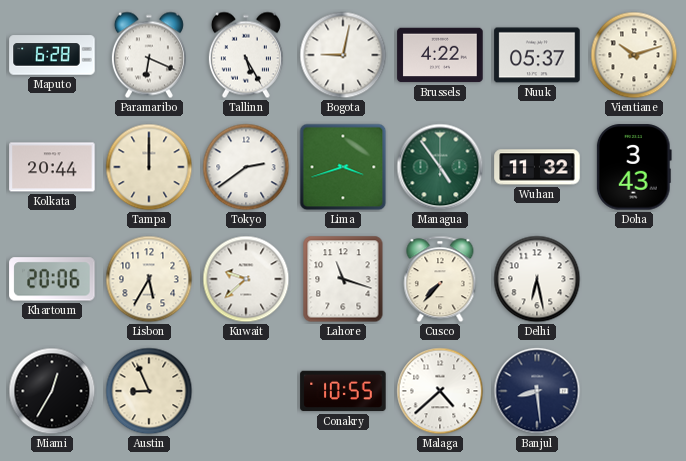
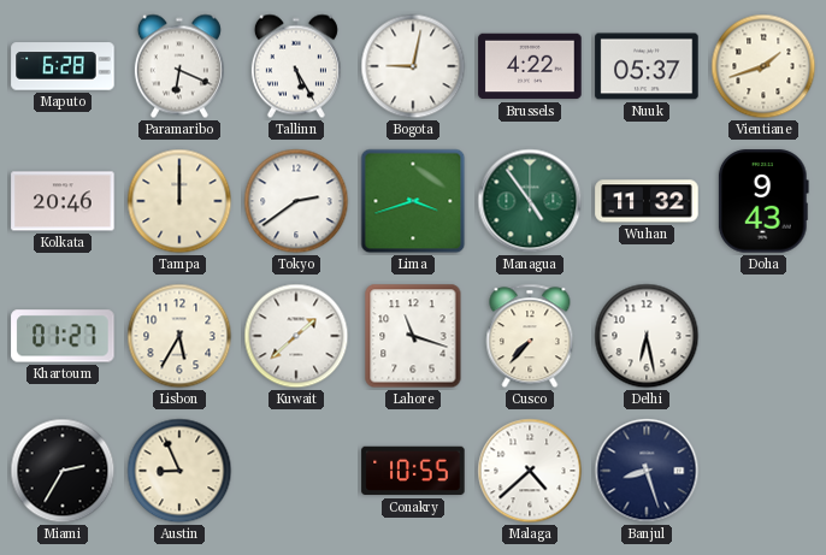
Vientiane: 10:12 -> 1:42 (763, 66)
Kolkata: 20:44 -> 20:46 (63, 201)
Doha: 3:43 -> 9:43 (763, 201)
Khartoum: 20:06 -> 01:27 (63, 336)
Kuwait: 9:38 -> 1:38 (296, 336)
Miami: 12:35 -> 2:35 (63, 471)
Banjul: 8:29 -> 8:27 (647, 471)
